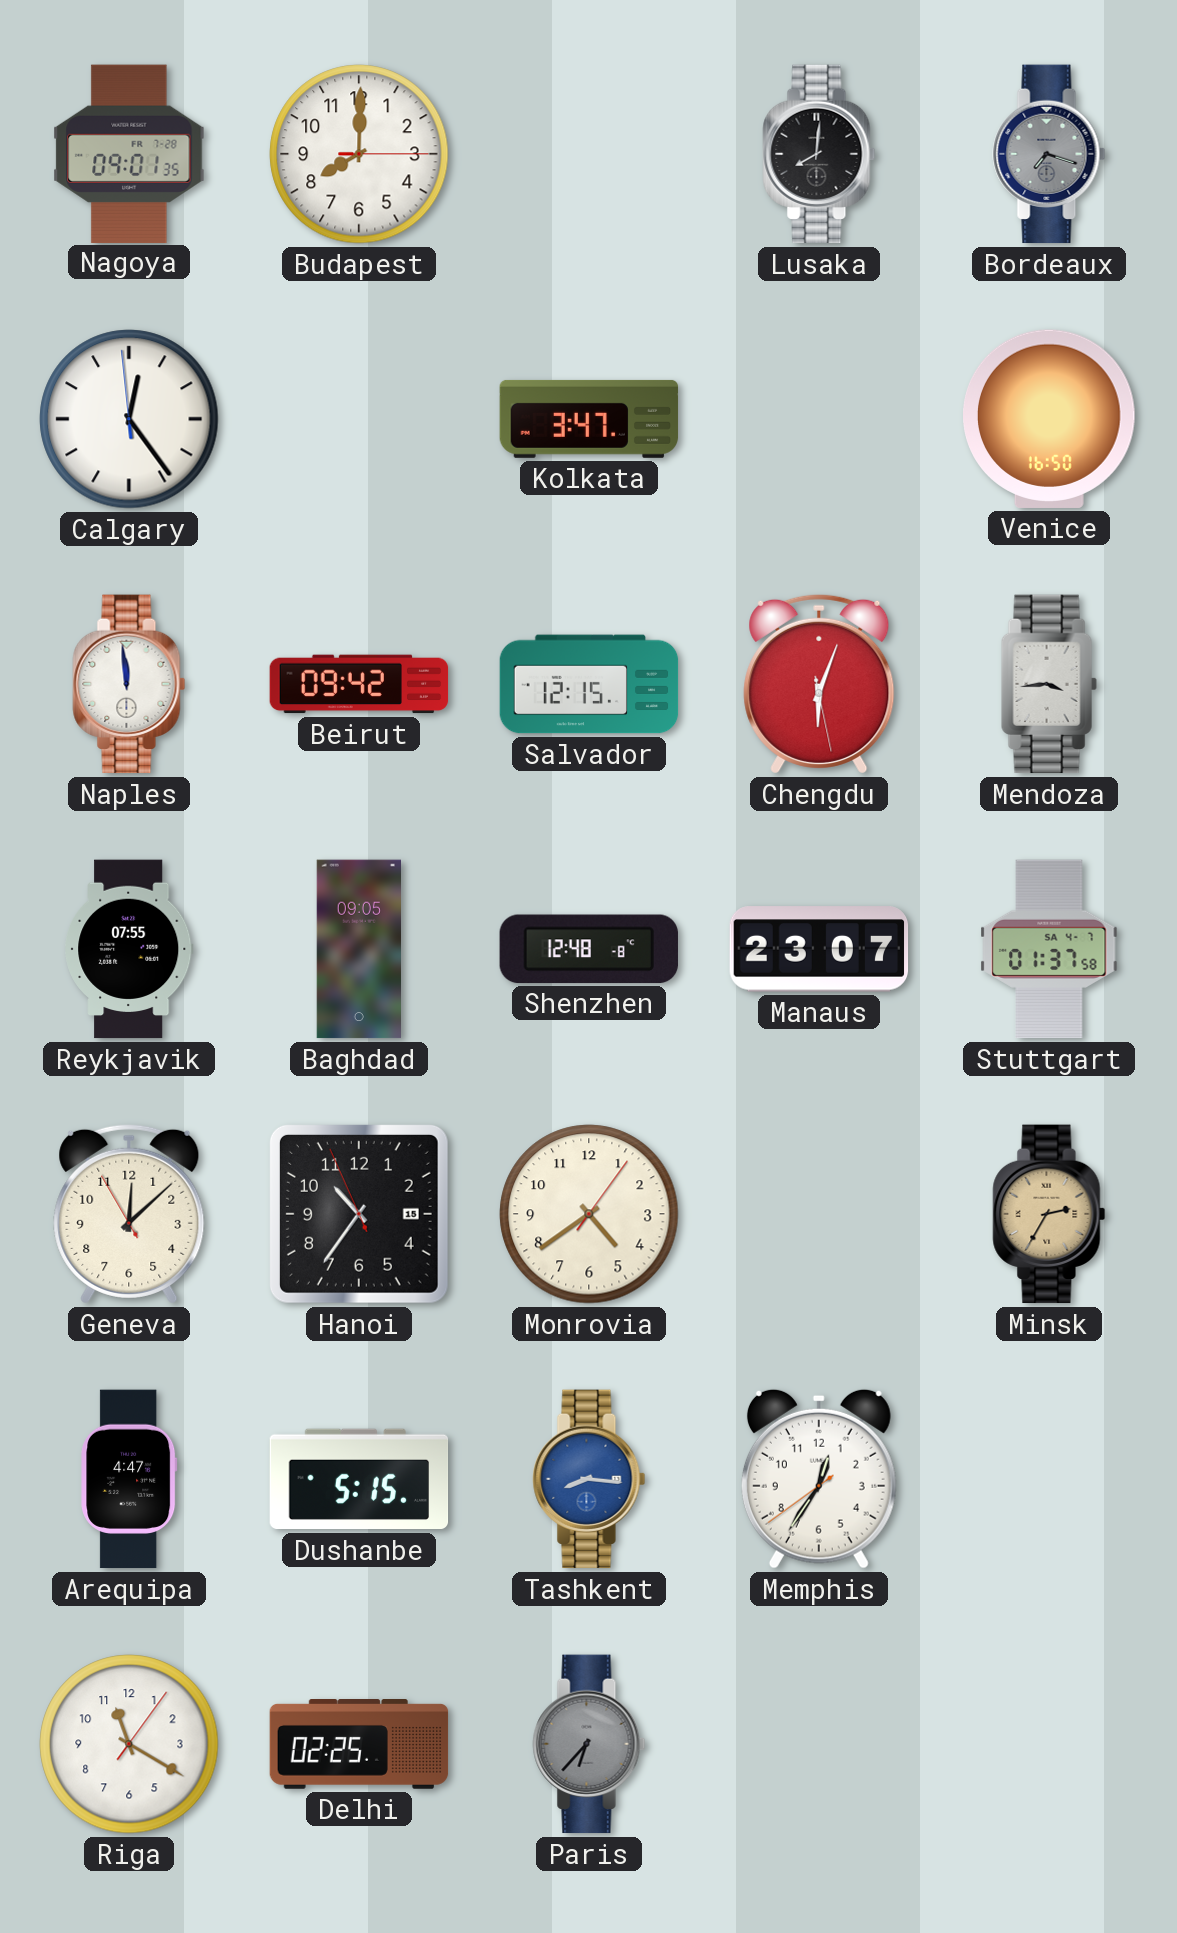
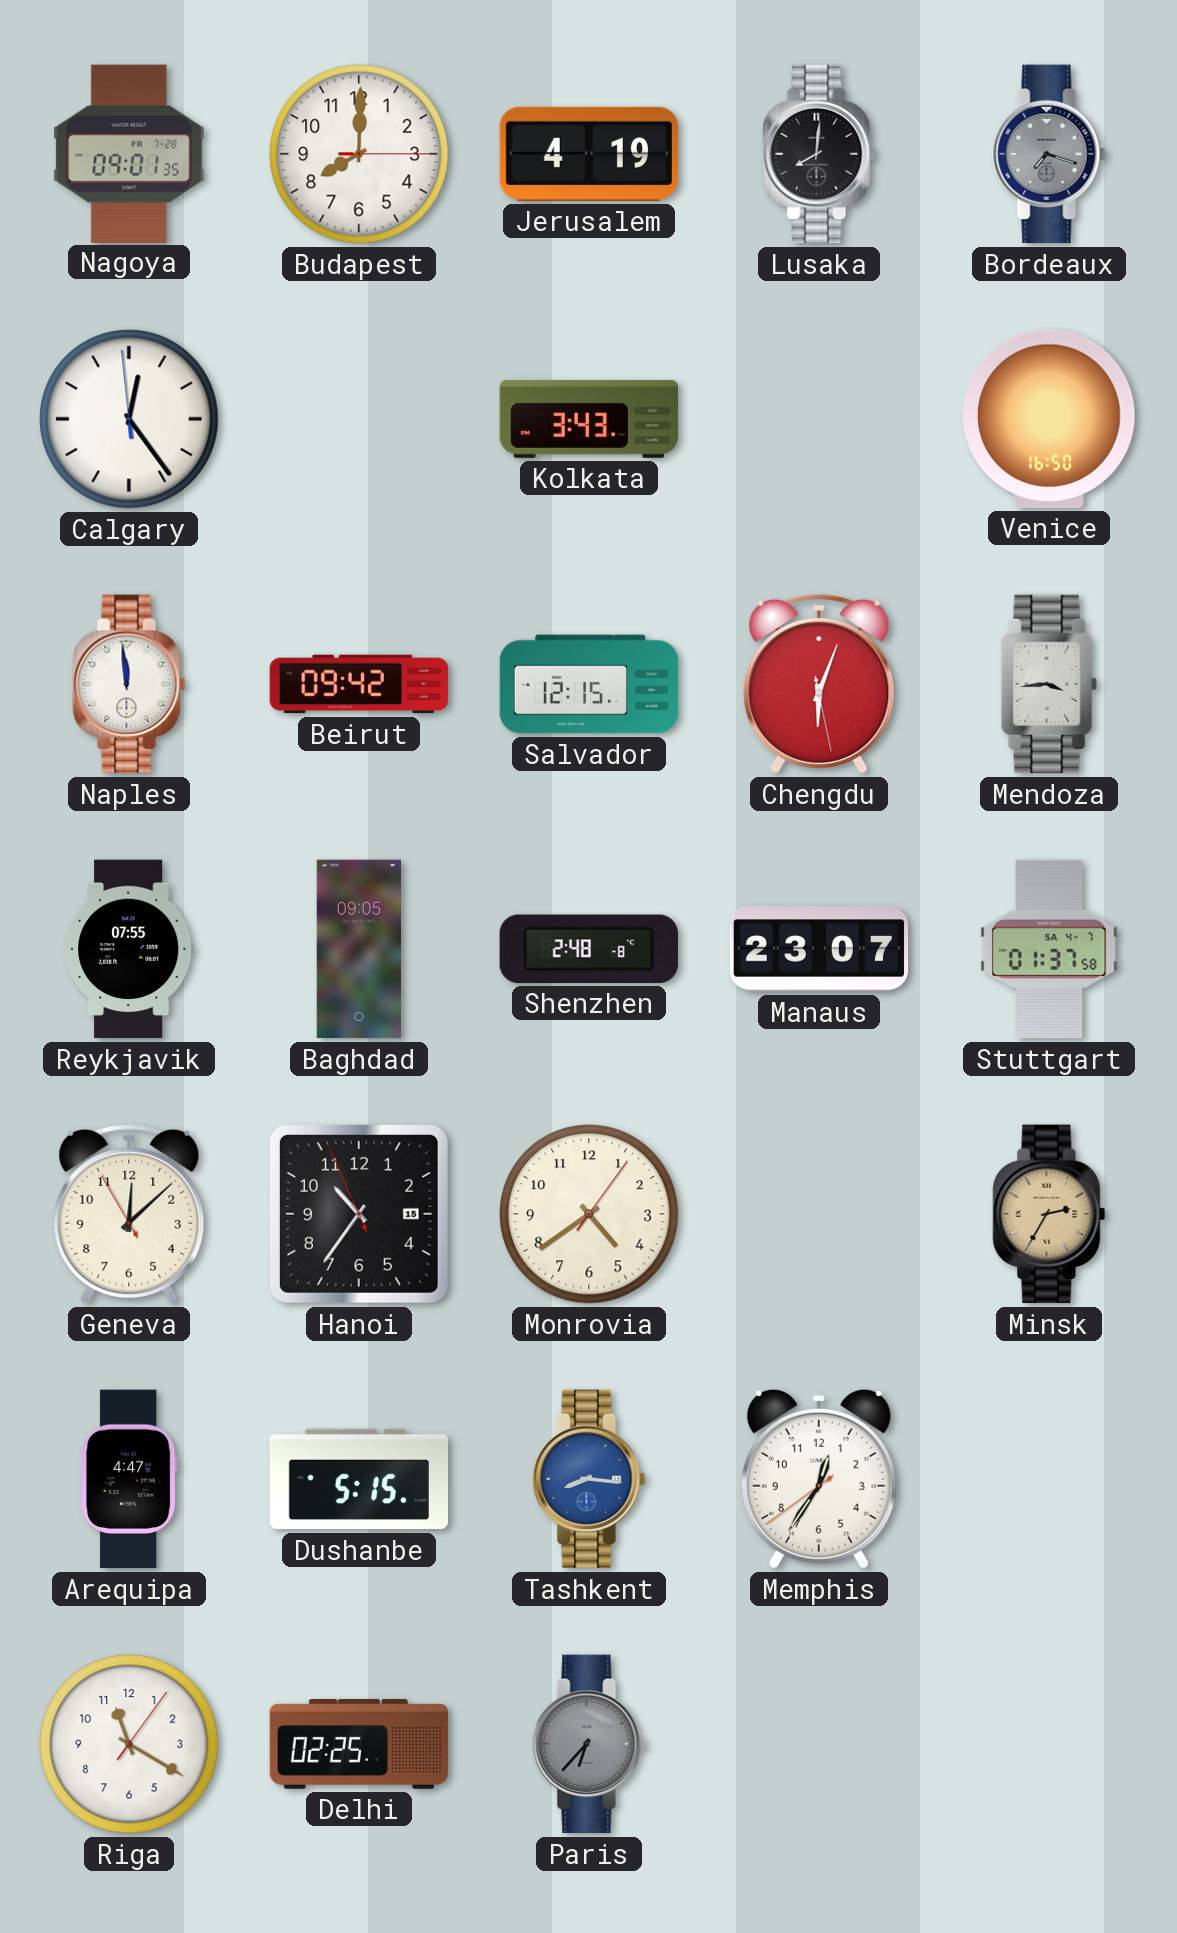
Jerusalem: none -> 4:19 (589, 154)
Kolkata: 3:47 -> 3:43 (589, 419)
Shenzhen: 12:48 -> 2:48 (589, 949)
